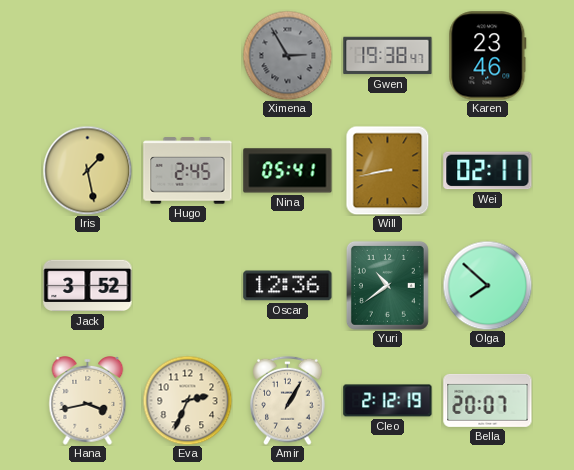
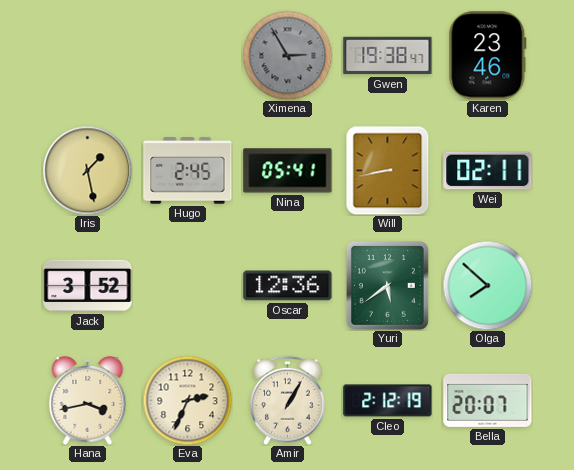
Yuri: 10:39 -> 5:39 (387, 285)
